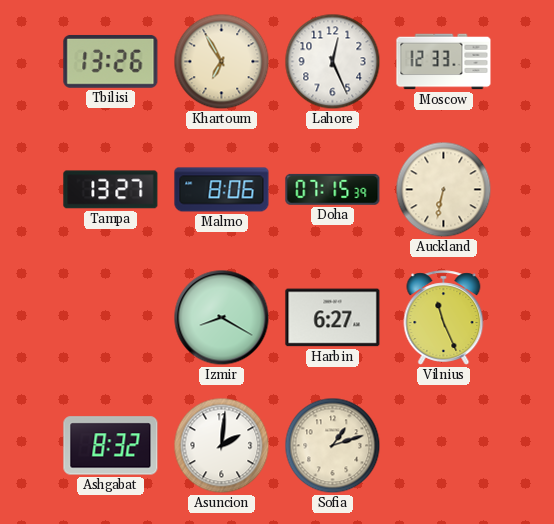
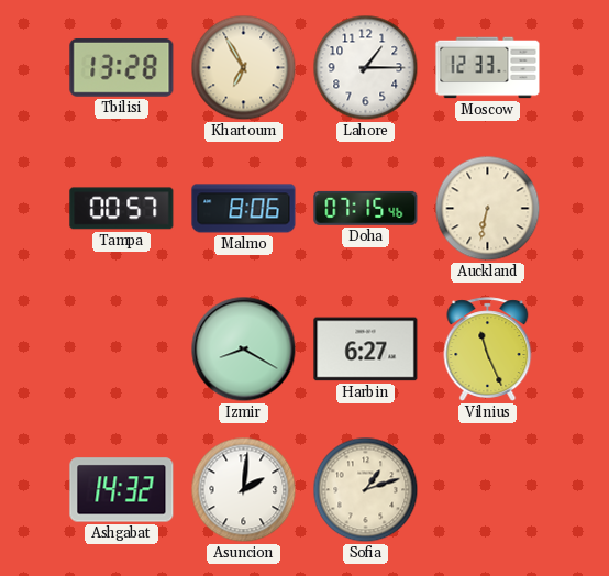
Tbilisi: 13:26 -> 13:28 (122, 67)
Lahore: 12:26 -> 1:15 (366, 68)
Tampa: 13:27 -> 00:57 (122, 209)
Doha: 07:15:39 -> 07:15:46 (366, 208)
Ashgabat: 8:32 -> 14:32 (122, 490)
